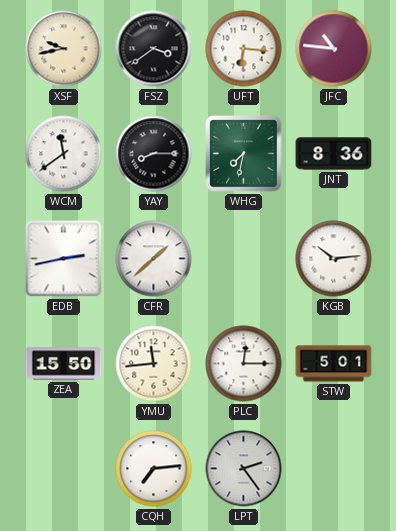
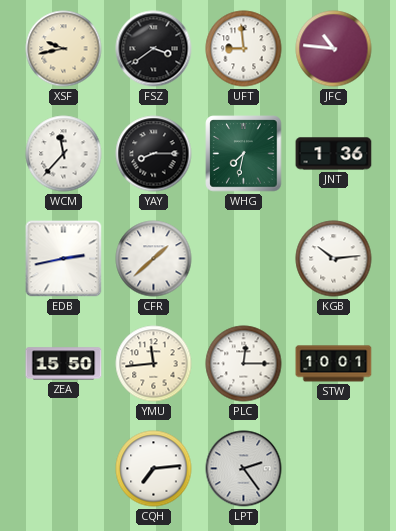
UFT: 6:16 -> 8:59 (244, 49)
WCM: 11:39 -> 11:37 (64, 154)
JNT: 8:36 -> 1:36 (334, 154)
STW: 5:01 -> 10:01 (334, 364)
